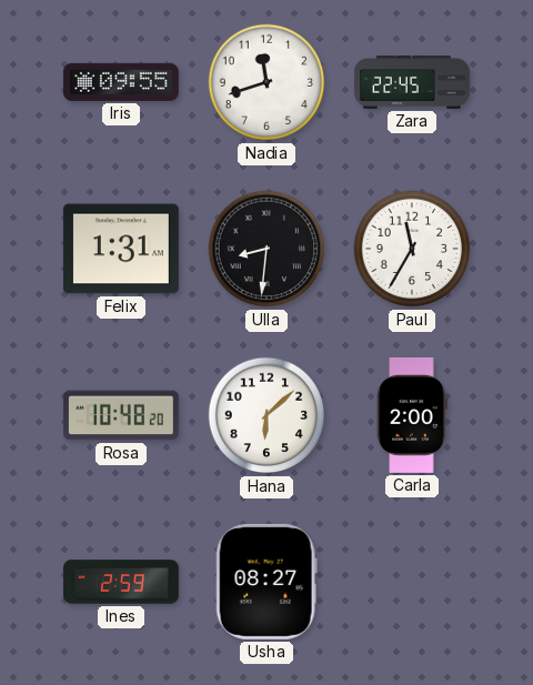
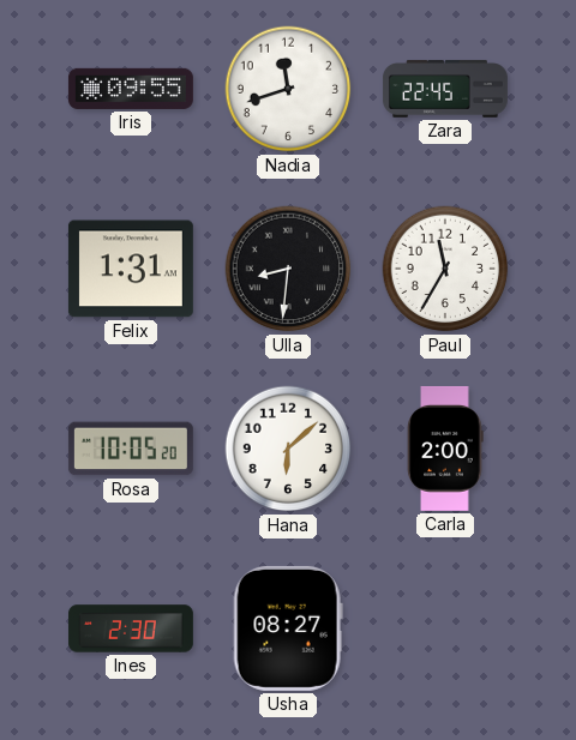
Rosa: 10:48 -> 10:05 (131, 449)
Ines: 2:59 -> 2:30 (131, 628)
